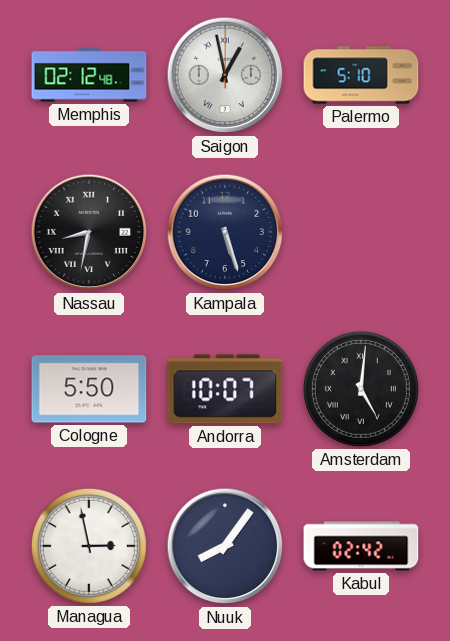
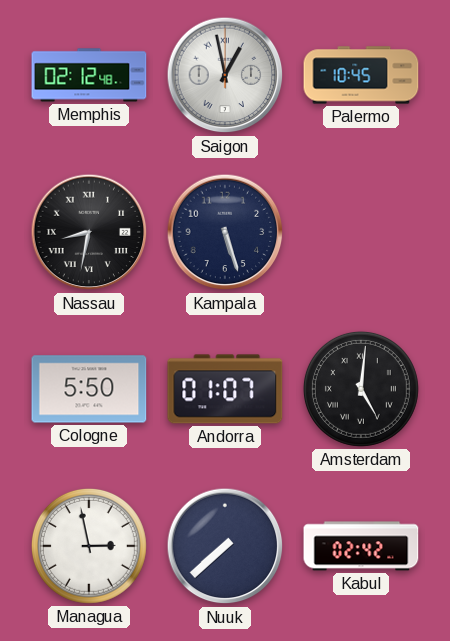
Palermo: 5:10 -> 10:45 (361, 75)
Andorra: 10:07 -> 01:07 (225, 389)
Nuuk: 8:06 -> 7:38 (225, 546)
